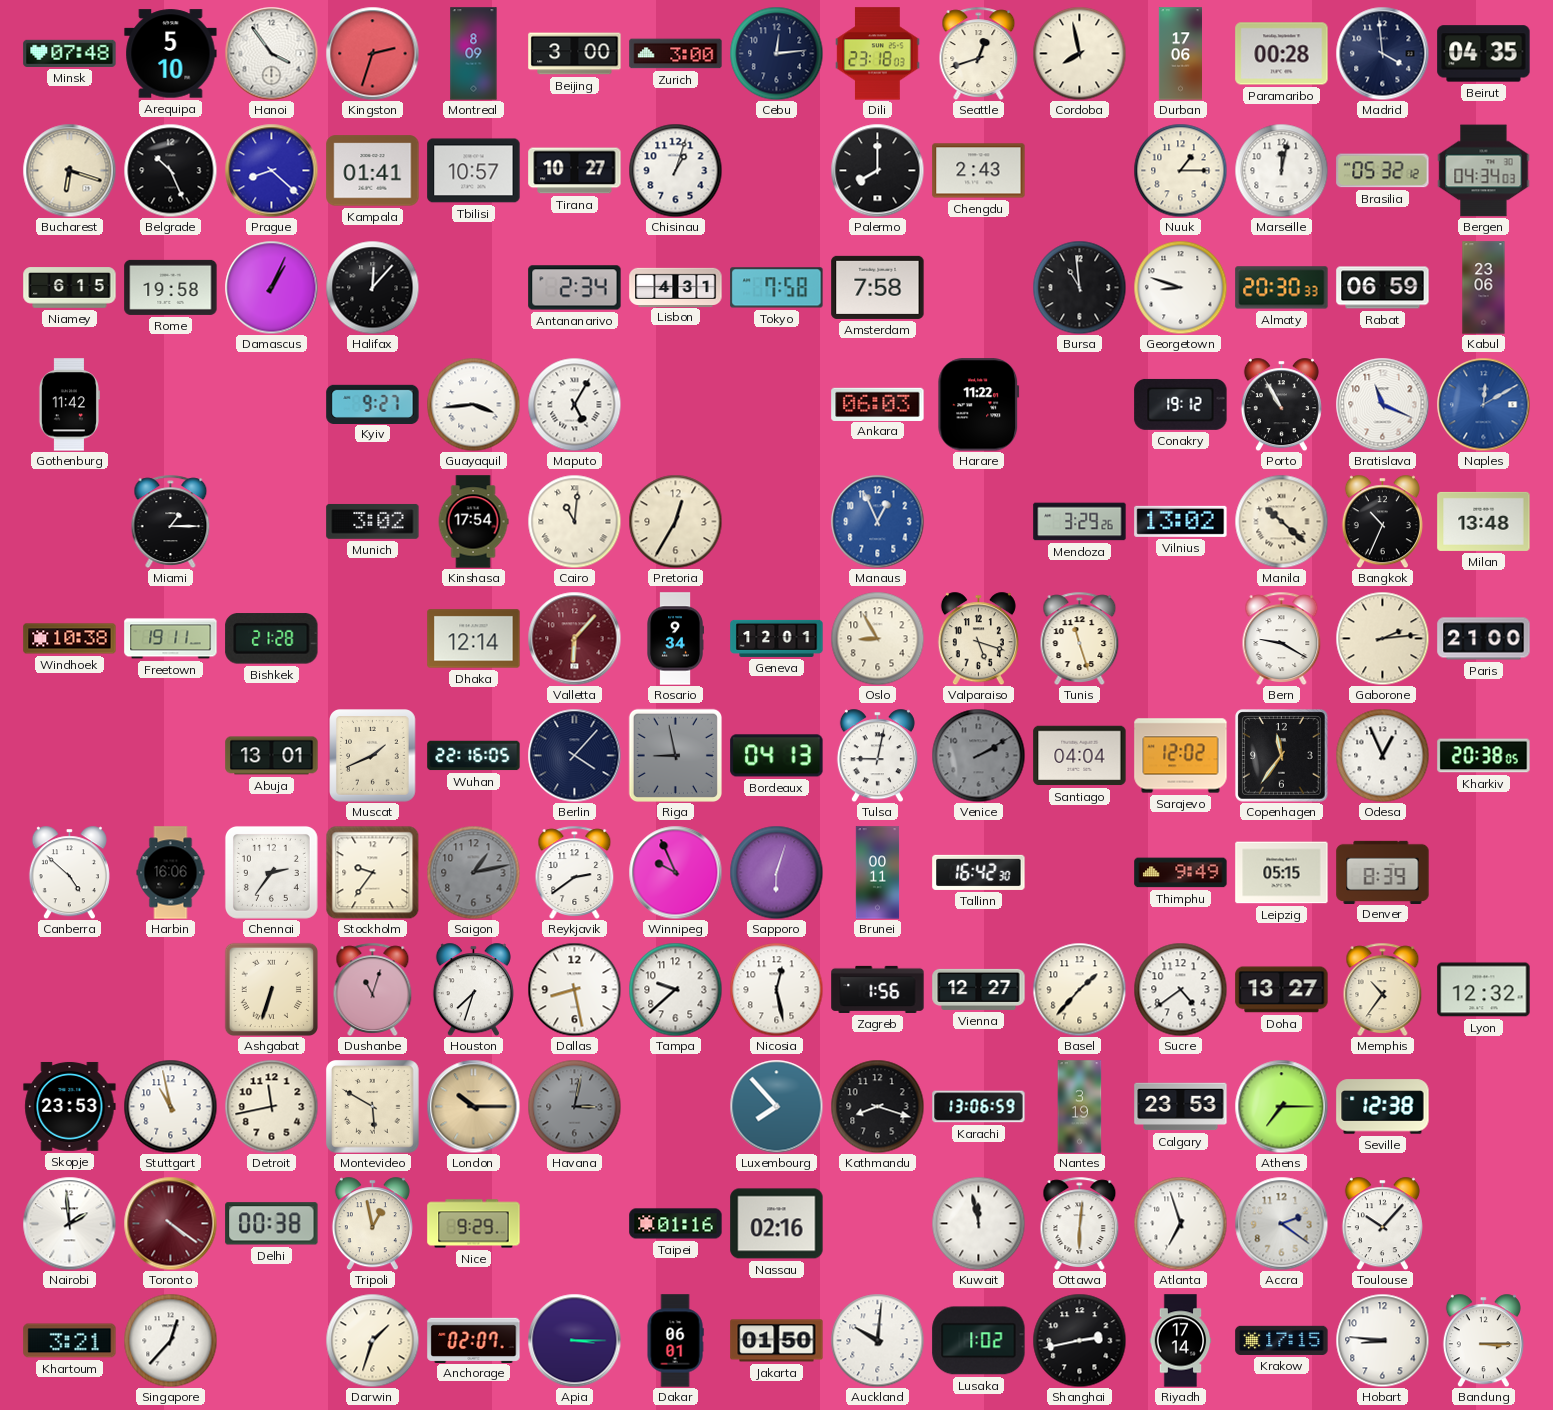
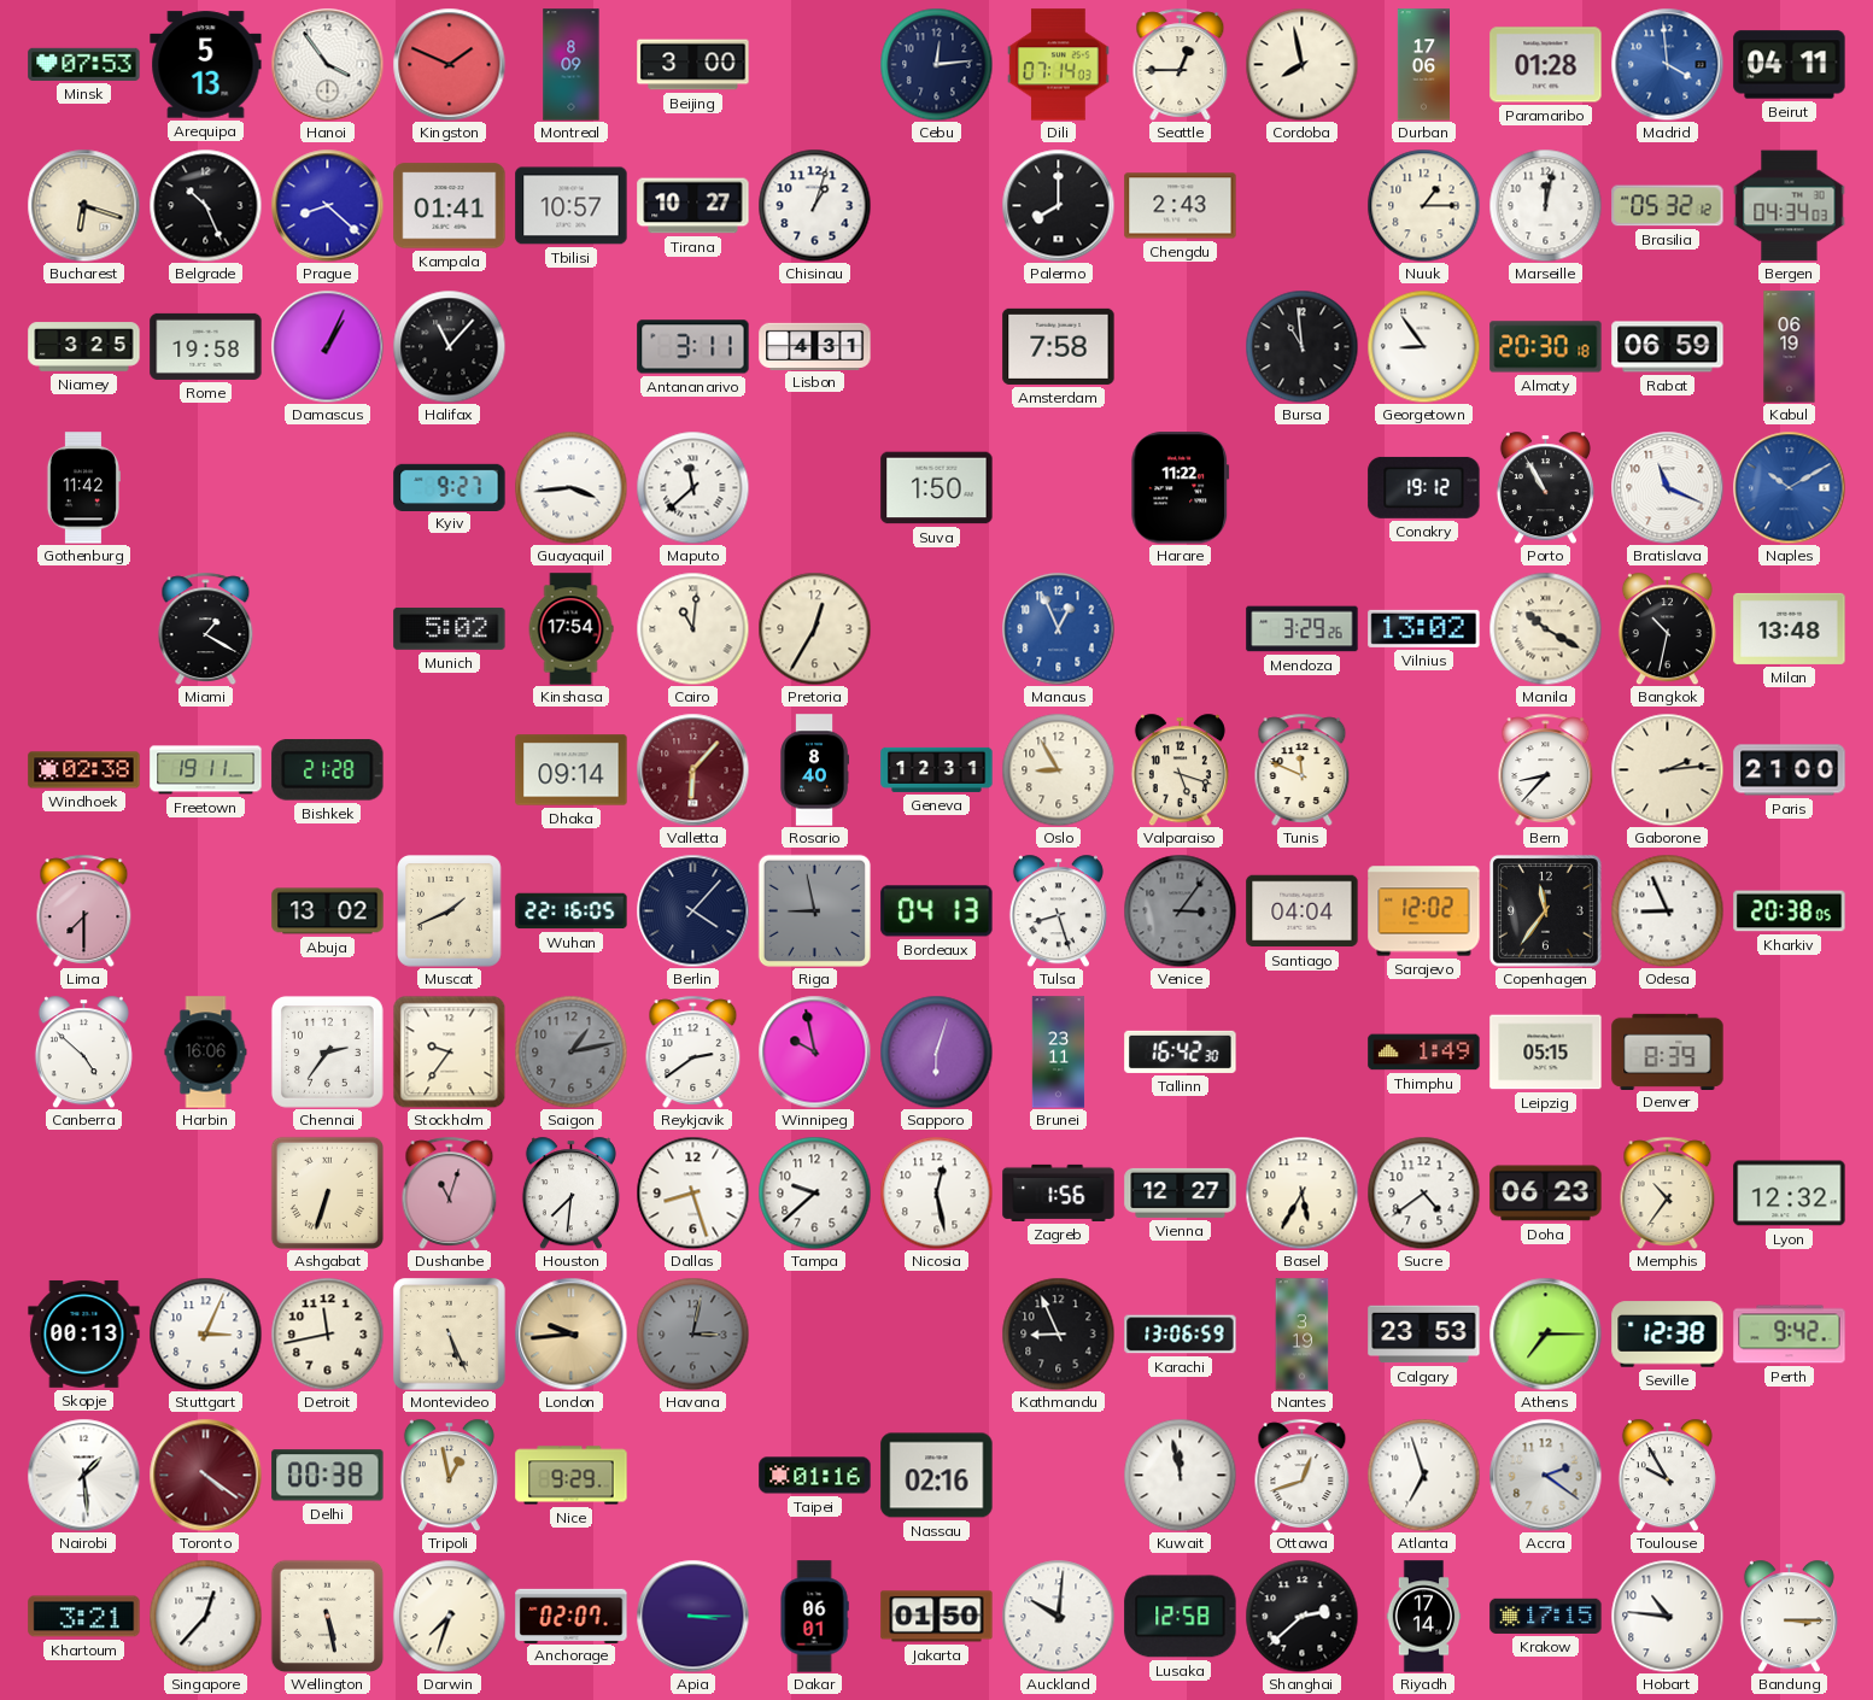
Minsk: 07:48 -> 07:53 (84, 64)
Arequipa: 5:10 -> 5:13 (206, 65)
Kingston: 2:33 -> 1:49 (449, 64)
Zurich: 3:00 -> none (676, 54)
Dili: 23:18 -> 07:14 (1059, 65)
Seattle: 12:42 -> 12:45 (1181, 64)
Paramaribo: 00:28 -> 01:28 (1546, 65)
Madrid dial: navy -> blue (1667, 64)
Beirut: 04:35 -> 04:11 (1790, 65)
Niamey: 6:15 -> 3:25 (84, 347)
Halifax: 12:07 -> 11:07 (449, 346)
Antananarivo: 2:34 -> 3:11 (693, 347)
Tokyo: 7:58 -> none (777, 288)
Georgetown: 8:48 -> 8:54 (1423, 346)
Almaty: 20:30:33 -> 20:30:18 (1546, 347)
Kabul: 23:06 -> 06:19 (1790, 347)
Maputo: 5:05 -> 11:38 (692, 487)
Suva: none -> 1:50 (937, 488)
Ankara: 06:03 -> none (878, 404)
Naples: 12:10 -> 10:10 (1789, 487)
Miami: 1:15 -> 1:20 (206, 628)
Munich: 3:02 -> 5:02 (450, 628)
Manila: 10:22 -> 10:20 (1545, 628)
Bangkok: 10:34 -> 10:32 (1667, 628)
Windhoek: 10:38 -> 02:38 (84, 770)
Dhaka: 12:14 -> 09:14 (572, 770)
Rosario: 9:34 -> 8:40 (814, 770)
Geneva: 12:01 -> 12:31 (937, 769)
Tunis: 11:27 -> 11:49 (1303, 769)
Bern: 9:20 -> 8:37 (1546, 769)
Lima: none -> 7:30 (84, 910)
Abuja: 13:01 -> 13:02 (328, 911)
Tulsa: 9:02 -> 8:27 (1058, 910)
Venice: 2:10 -> 3:06 (1180, 910)
Odesa: 12:56 -> 8:56 (1667, 910)
Winnipeg: 9:56 -> 9:58 (814, 1051)
Brunei: 00:11 -> 23:11 (1059, 1053)
Thimphu: 9:49 -> 1:49 (1424, 1053)
Houston: 7:33 -> 7:31 (570, 1192)
Dallas: 8:28 -> 8:27 (692, 1192)
Basel: 1:37 -> 5:35 (1301, 1192)
Doha: 13:27 -> 06:23 (1546, 1194)
Skopje: 23:53 -> 00:13 (84, 1333)
Stuttgart: 10:58 -> 3:04 (205, 1333)
Montevideo: 5:50 -> 5:26 (450, 1335)
London: 10:15 -> 9:44 (570, 1333)
Luxembourg: 7:53 -> none (776, 1106)
Kathmandu: 8:18 -> 8:56 (1058, 1333)
Perth: none -> 9:42 (1790, 1335)
Nairobi: 1:59 -> 1:29 (83, 1475)
Ottawa: 6:01 -> 12:42 (1303, 1475)
Toulouse: 10:07 -> 9:55 (1667, 1475)
Wellington: none -> 5:28 (327, 1616)
Darwin: 1:33 -> 7:33 (449, 1616)
Lusaka: 1:02 -> 12:58 (1181, 1617)
Shanghai: 2:43 -> 2:38 (1301, 1616)
Hobart: 8:46 -> 10:46 (1667, 1616)
